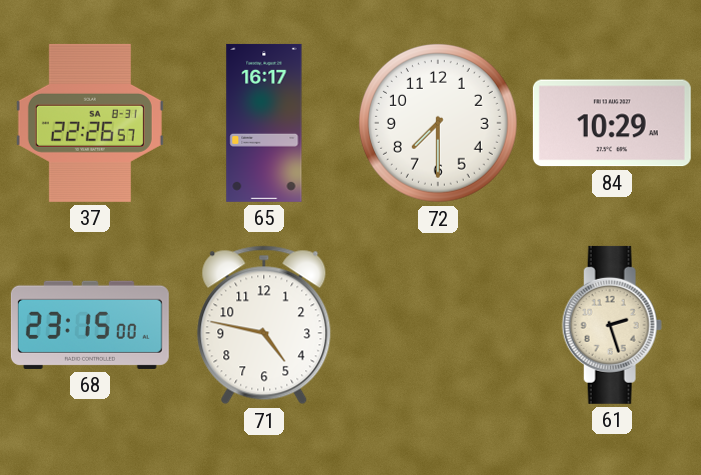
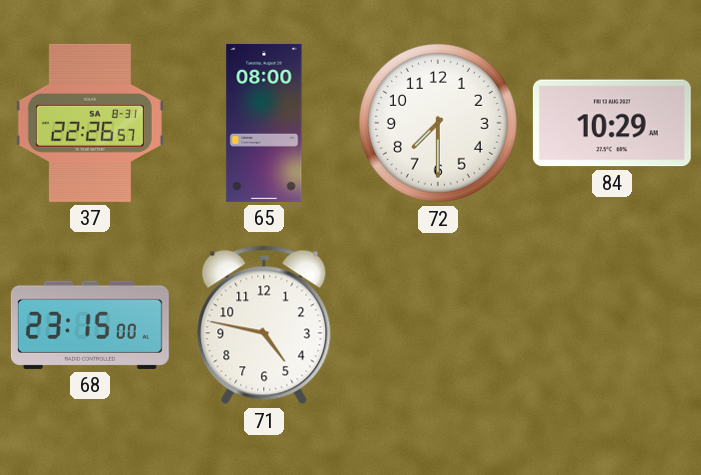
65: 16:17 -> 08:00 (264, 123)
61: 2:27 -> none (612, 325)
